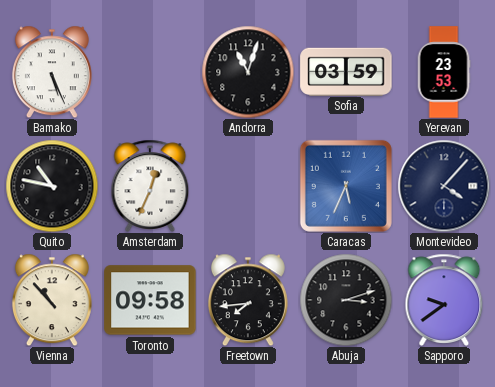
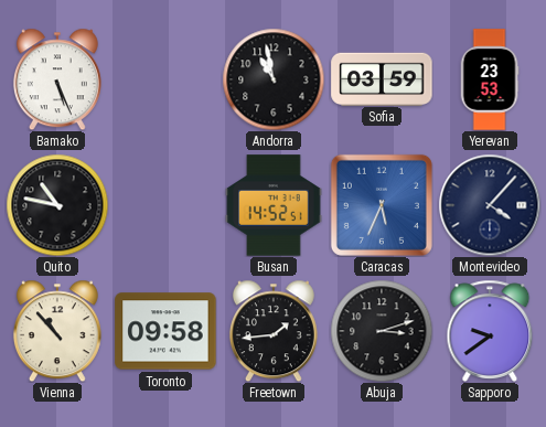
Andorra: 11:03 -> 10:58 (274, 79)
Amsterdam: 12:34 -> none (150, 186)
Busan: none -> 14:52 (274, 205)
Freetown: 7:44 -> 1:44 (274, 331)
